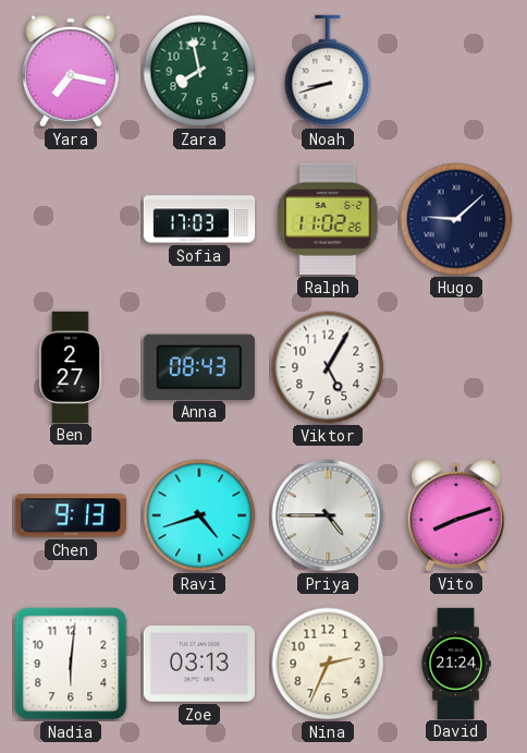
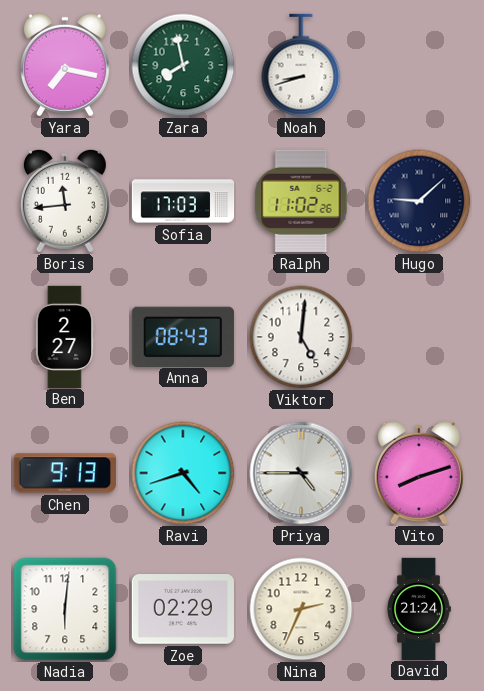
Boris: none -> 11:44 (65, 201)
Viktor: 5:05 -> 5:01 (301, 337)
Zoe: 03:13 -> 02:29 (183, 610)
